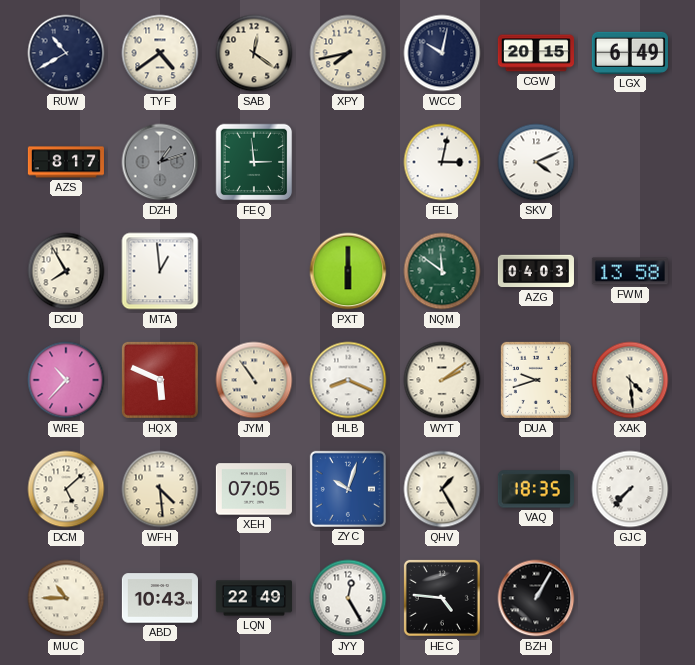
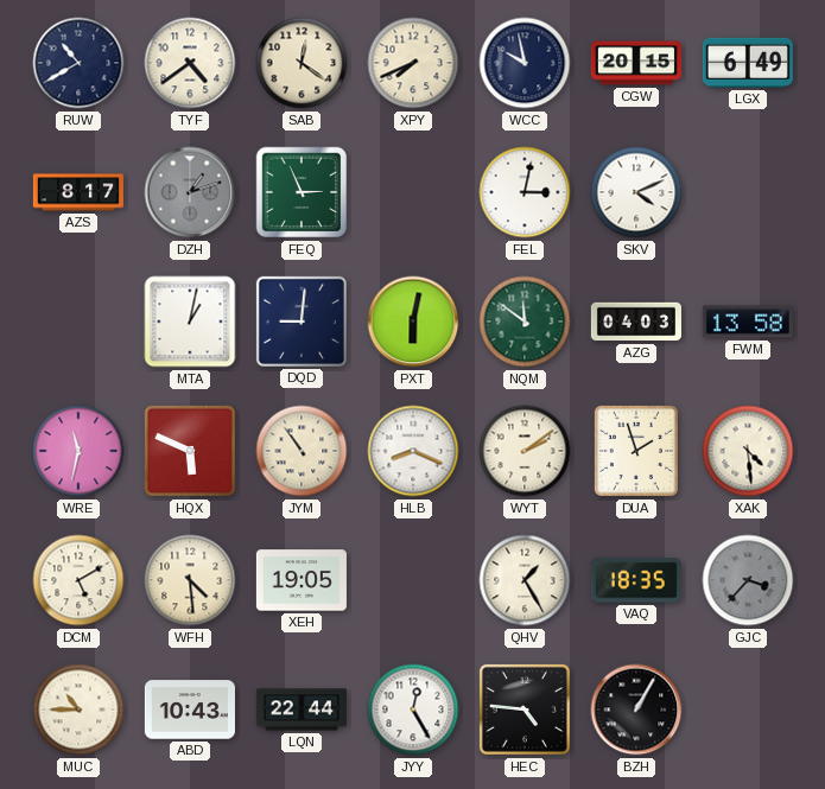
XPY: 7:43 -> 7:41 (413, 63)
WCC: 10:02 -> 9:58 (525, 63)
FEQ: 2:59 -> 2:56 (302, 192)
DCU: 7:55 -> none (66, 271)
MTA: 12:59 -> 1:02 (190, 322)
DQD: none -> 9:01 (302, 322)
PXT: 6:00 -> 6:02 (413, 322)
WRE: 10:37 -> 11:32 (78, 451)
DUA: 9:42 -> 1:57 (636, 451)
DCM: 5:08 -> 5:10 (78, 580)
XEH: 07:05 -> 19:05 (302, 580)
ZYC: 10:03 -> none (348, 489)
GJC: 7:37 -> 3:37 (748, 580)
GJC dial: white -> grey (748, 580)
LQN: 22:49 -> 22:44 (302, 710)
